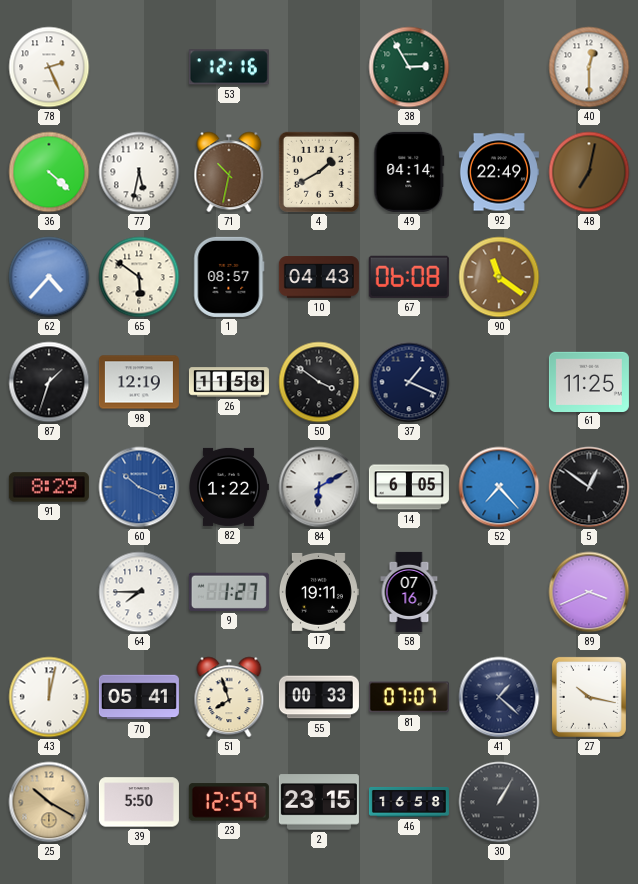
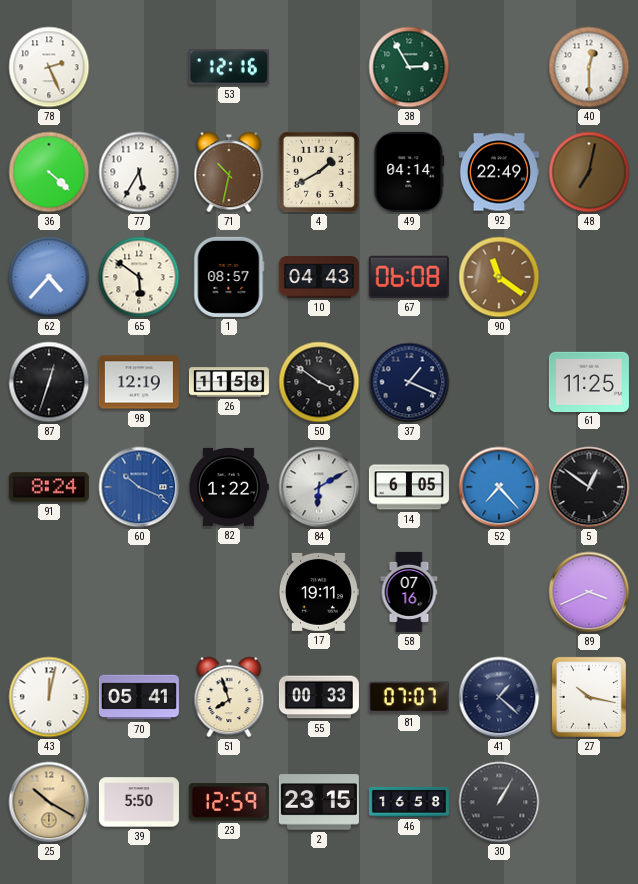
77: 5:32 -> 5:35 (139, 172)
87: 1:33 -> 12:33 (49, 382)
91: 8:29 -> 8:24 (49, 487)
64: 7:45 -> none (139, 592)
9: 1:27 -> none (229, 592)
